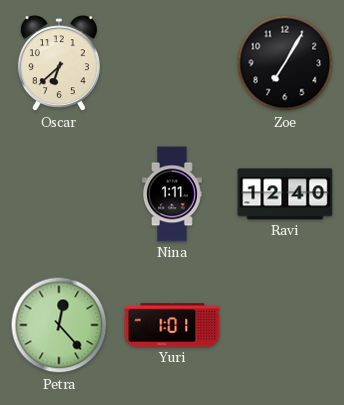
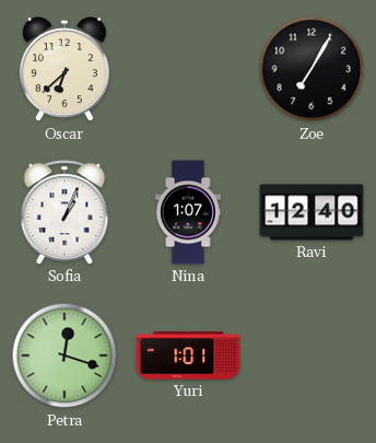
Sofia: none -> 1:04 (64, 212)
Nina: 1:11 -> 1:07 (188, 212)
Petra: 12:23 -> 12:18 (64, 355)
